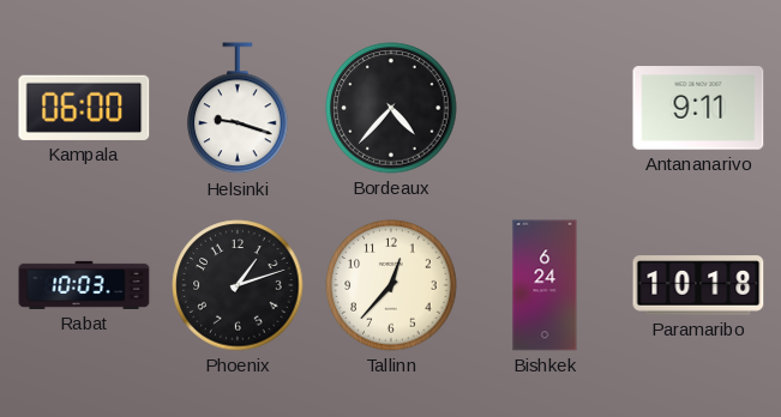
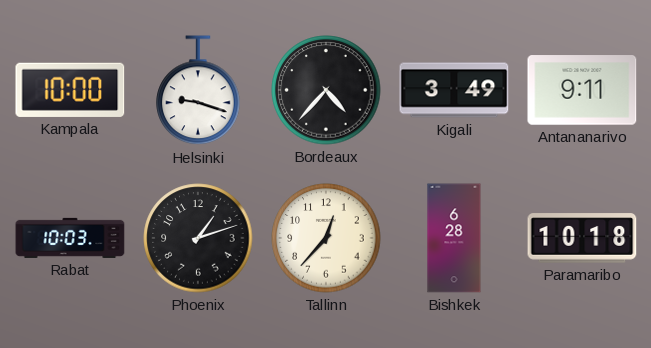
Kampala: 06:00 -> 10:00 (70, 90)
Kigali: none -> 3:49 (454, 90)
Bishkek: 6:24 -> 6:28 (454, 238)
